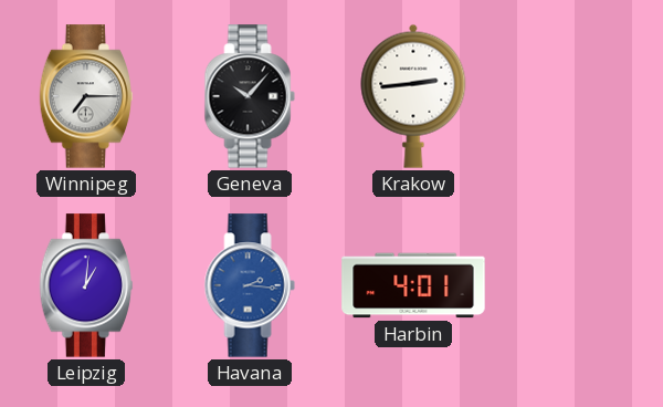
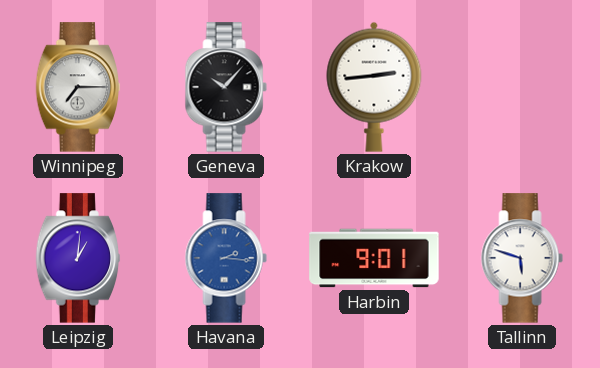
Harbin: 4:01 -> 9:01 (374, 258)
Tallinn: none -> 5:48 (522, 258)
